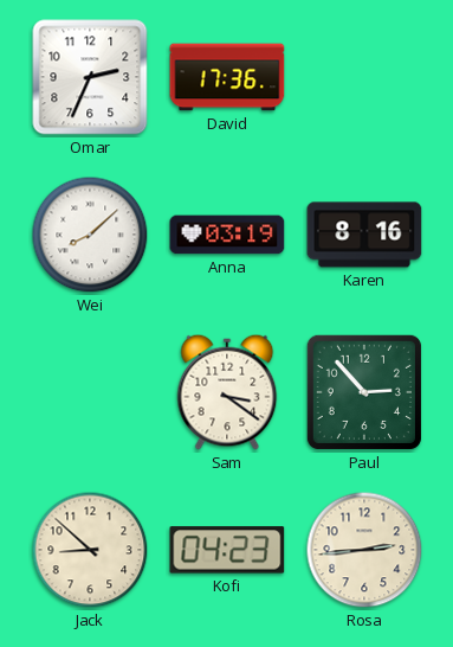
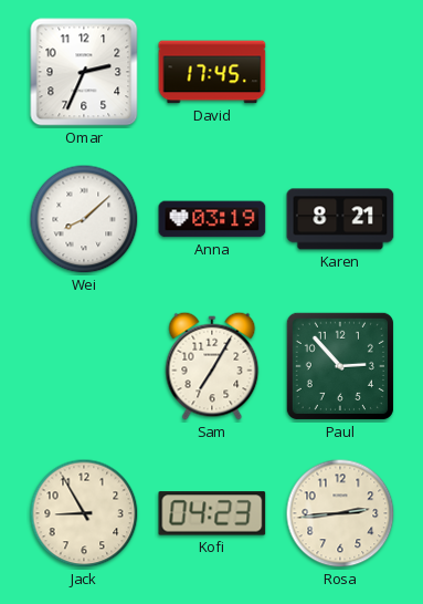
David: 17:36 -> 17:45 (212, 72)
Karen: 8:16 -> 8:21 (340, 219)
Sam: 3:21 -> 7:05 (212, 366)
Jack: 8:52 -> 8:55 (84, 513)
